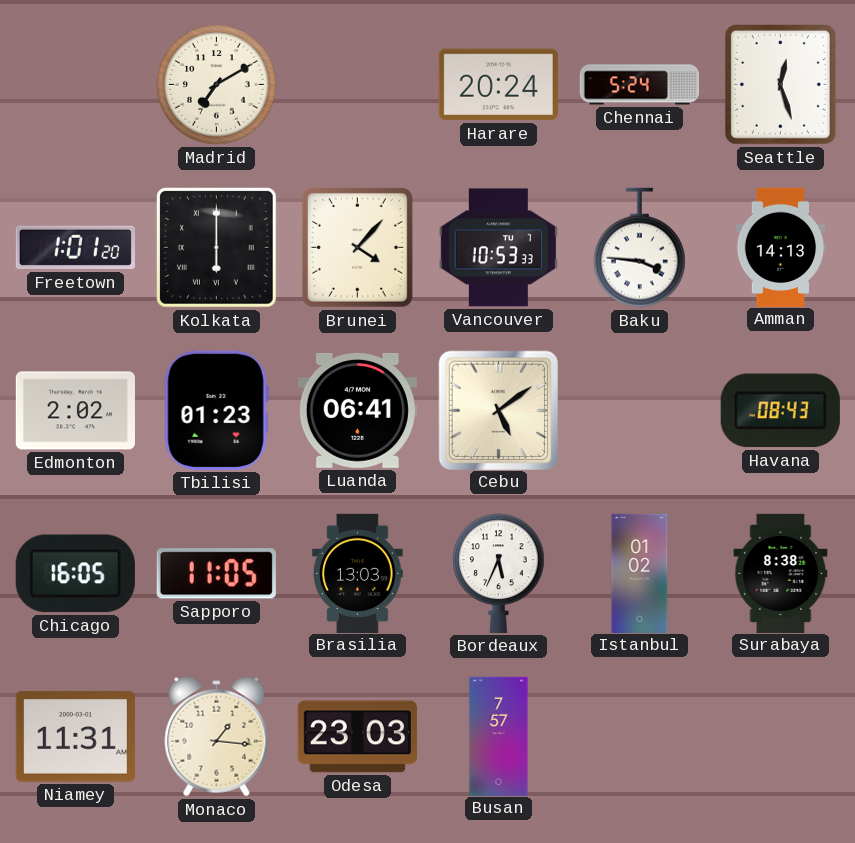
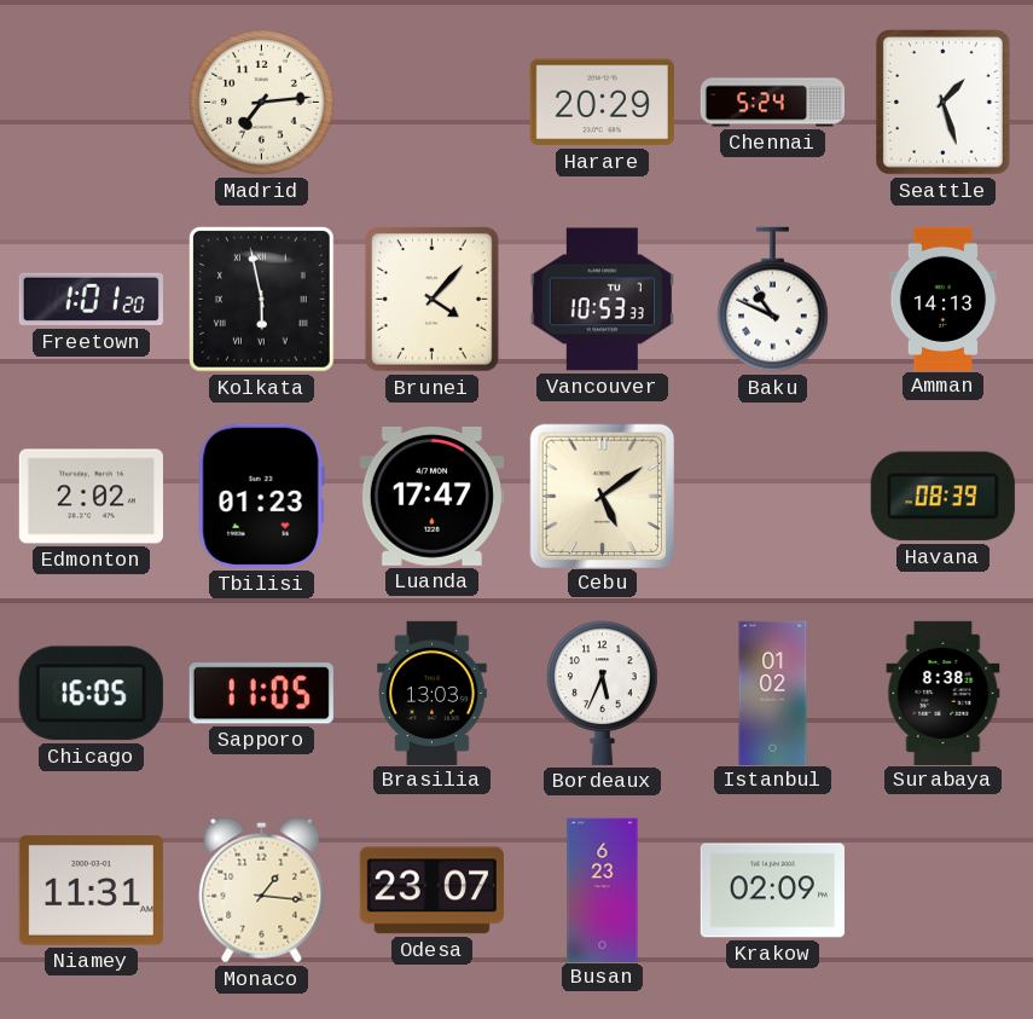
Madrid: 7:10 -> 7:14 (262, 103)
Harare: 20:24 -> 20:29 (602, 103)
Seattle: 12:27 -> 1:27 (942, 103)
Kolkata: 6:00 -> 5:58 (262, 300)
Baku: 3:46 -> 10:49 (773, 300)
Luanda: 06:41 -> 17:47 (431, 496)
Havana: 08:43 -> 08:39 (942, 497)
Odesa: 23:03 -> 23:07 (431, 891)
Busan: 7:57 -> 6:23 (603, 890)
Krakow: none -> 02:09 (772, 891)
